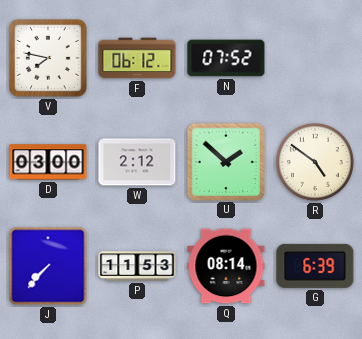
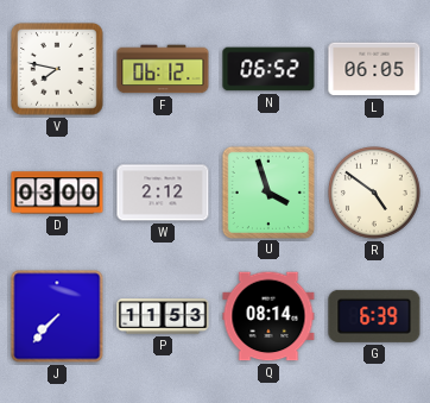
N: 07:52 -> 06:52 (268, 69)
L: none -> 06:05 (374, 69)
U: 1:52 -> 3:57 (267, 191)
